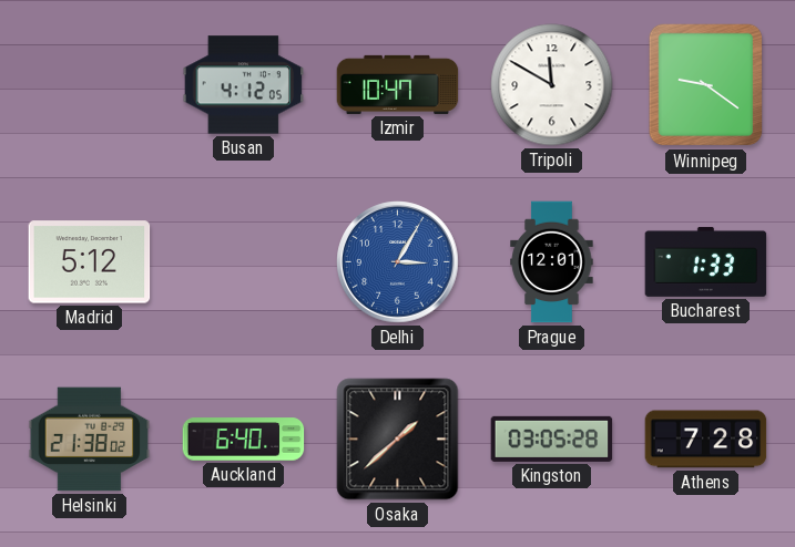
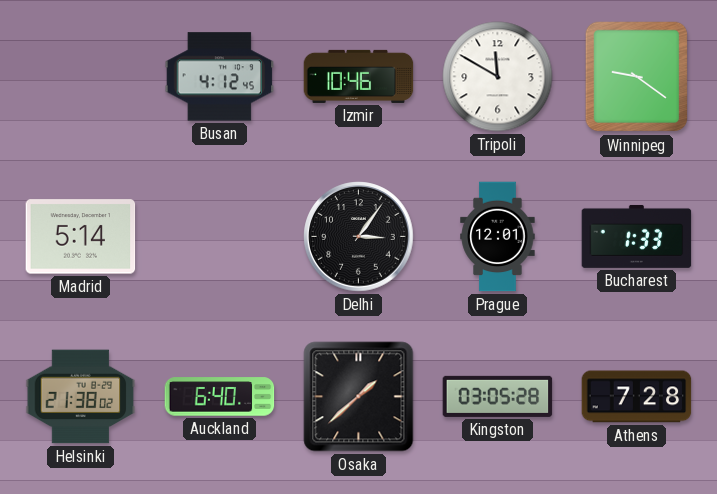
Busan: 4:12:05 -> 4:12:45 (220, 77)
Izmir: 10:47 -> 10:46 (359, 76)
Madrid: 5:12 -> 5:14 (81, 237)
Delhi: 3:05 -> 3:06 (359, 237)
Delhi dial: blue -> black (359, 237)
